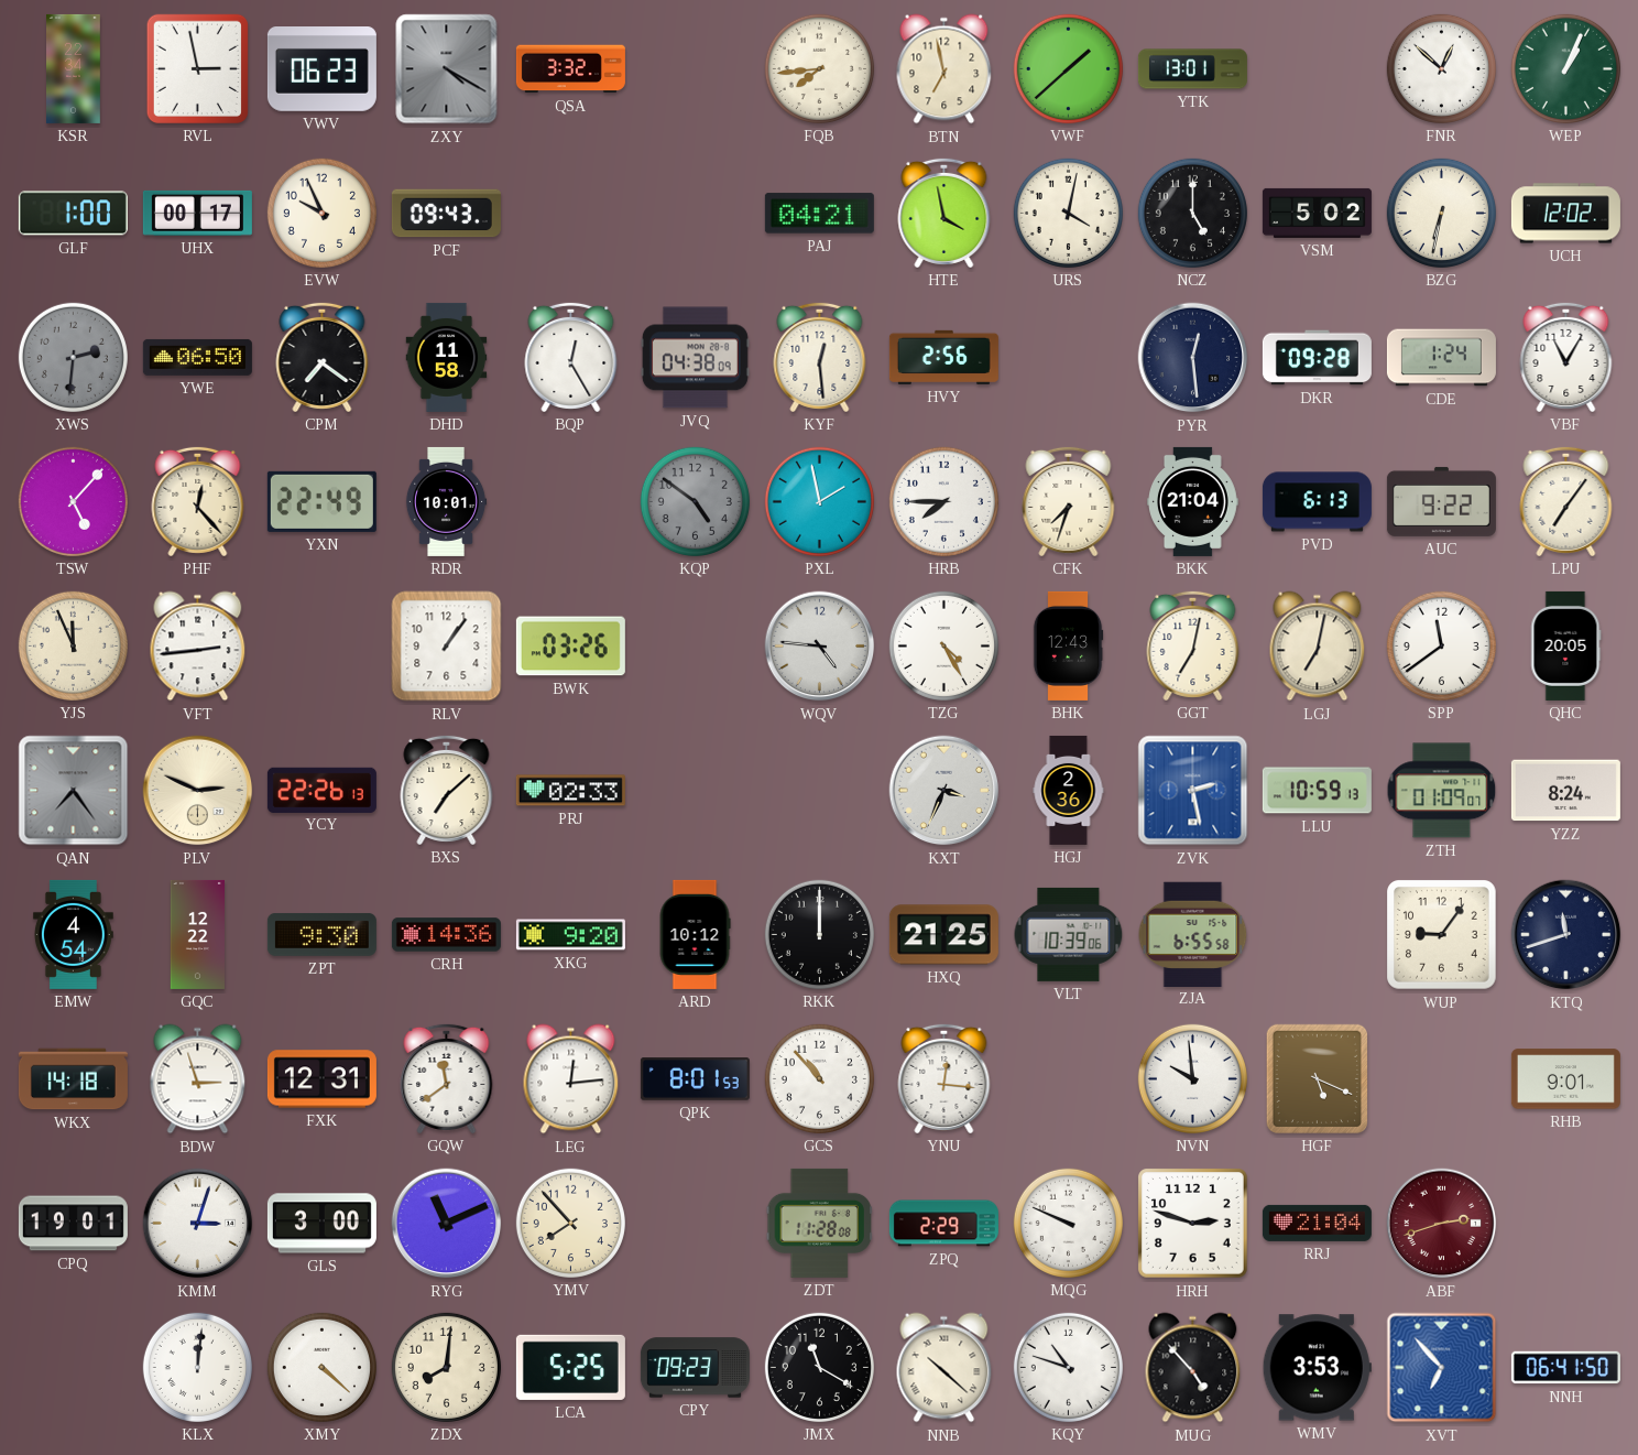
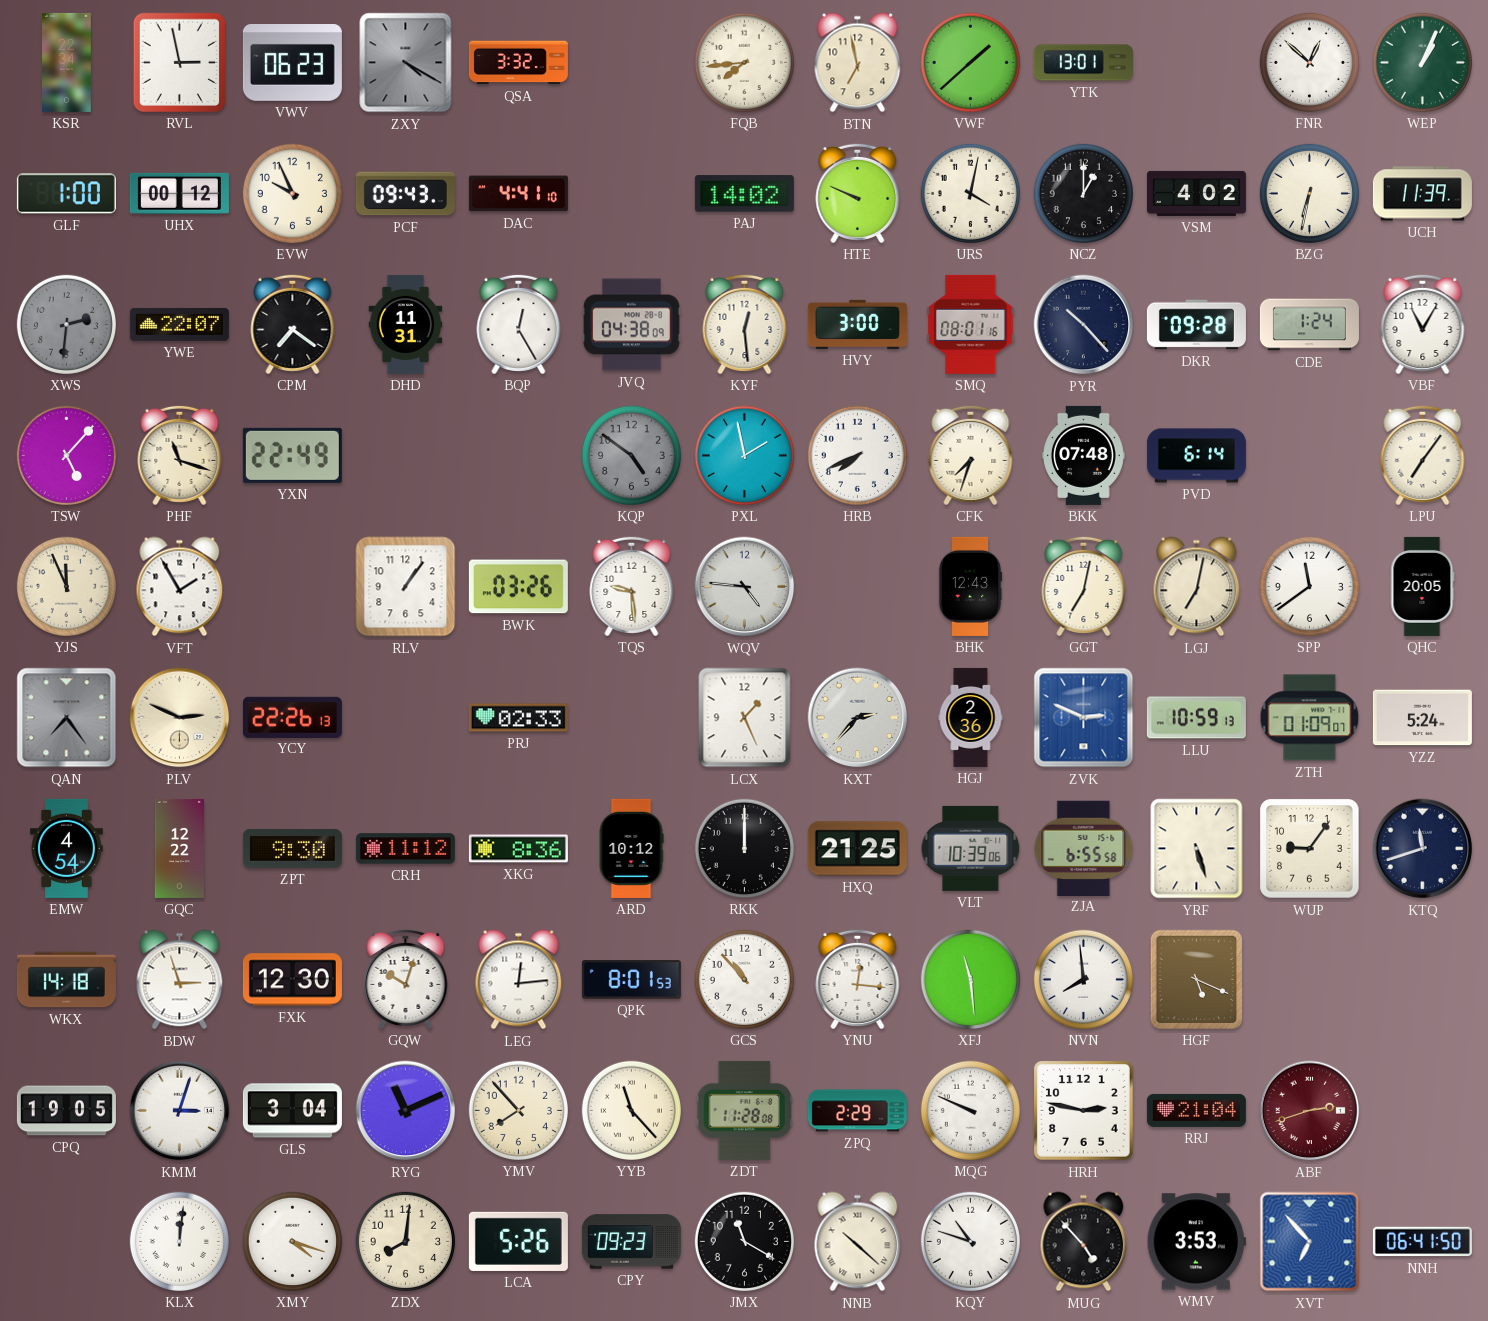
UHX: 00:17 -> 00:12 (179, 193)
DAC: none -> 4:41 (518, 194)
PAJ: 04:21 -> 14:02 (744, 194)
HTE: 3:58 -> 9:49 (858, 193)
NCZ: 5:00 -> 1:00 (1083, 193)
VSM: 5:02 -> 4:02 (1196, 193)
UCH: 12:02 -> 11:39 (1422, 194)
YWE: 06:50 -> 22:07 (179, 324)
DHD: 11:58 -> 11:31 (406, 324)
HVY: 2:56 -> 3:00 (857, 324)
SMQ: none -> 08:01 (971, 324)
PYR: 12:29 -> 10:23 (1084, 325)
PHF: 12:23 -> 11:18 (180, 455)
RDR: 10:01 -> none (446, 501)
HRB: 7:45 -> 7:41 (857, 455)
BKK: 21:04 -> 07:48 (1084, 455)
PVD: 6:13 -> 6:14 (1196, 456)
AUC: 9:22 -> none (1441, 501)
VFT: 2:44 -> 1:55 (180, 587)
TQS: none -> 9:29 (632, 586)
TZG: 4:25 -> none (943, 645)
BXS: 7:08 -> none (447, 790)
LCX: none -> 1:26 (745, 718)
KXT: 3:34 -> 2:37 (858, 718)
ZVK: 2:28 -> 2:49 (1084, 718)
YZZ: 8:24 -> 5:24 (1422, 718)
CRH: 14:36 -> 11:12 (405, 849)
XKG: 9:20 -> 8:36 (518, 849)
YRF: none -> 5:27 (1197, 849)
FXK: 12:31 -> 12:30 (292, 980)
GQW: 11:39 -> 10:03 (406, 979)
XFJ: none -> 11:29 (970, 979)
NVN: 9:59 -> 7:59 (1083, 979)
RHB: 9:01 -> none (1565, 1079)
CPQ: 19:01 -> 19:05 (66, 1111)
GLS: 3:00 -> 3:04 (292, 1111)
YYB: none -> 11:23 (631, 1110)
HRH: 2:48 -> 2:47 (1084, 1111)
XMY: 4:22 -> 4:18 (292, 1241)
LCA: 5:25 -> 5:26 (518, 1241)
